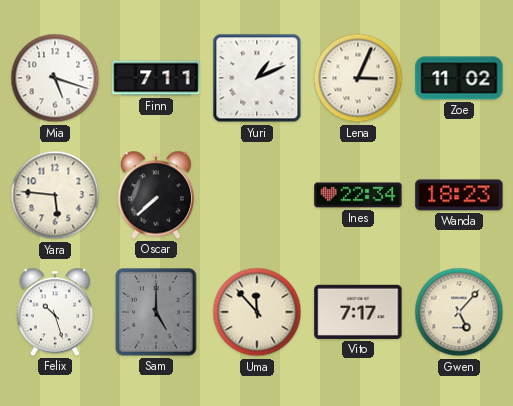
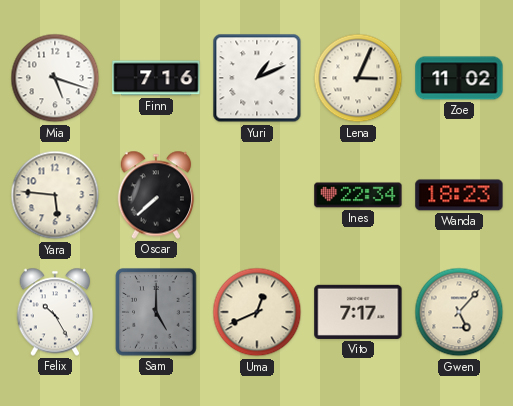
Finn: 7:11 -> 7:16 (156, 78)
Felix: 10:27 -> 10:25 (55, 312)
Uma: 11:53 -> 12:41 (257, 312)
